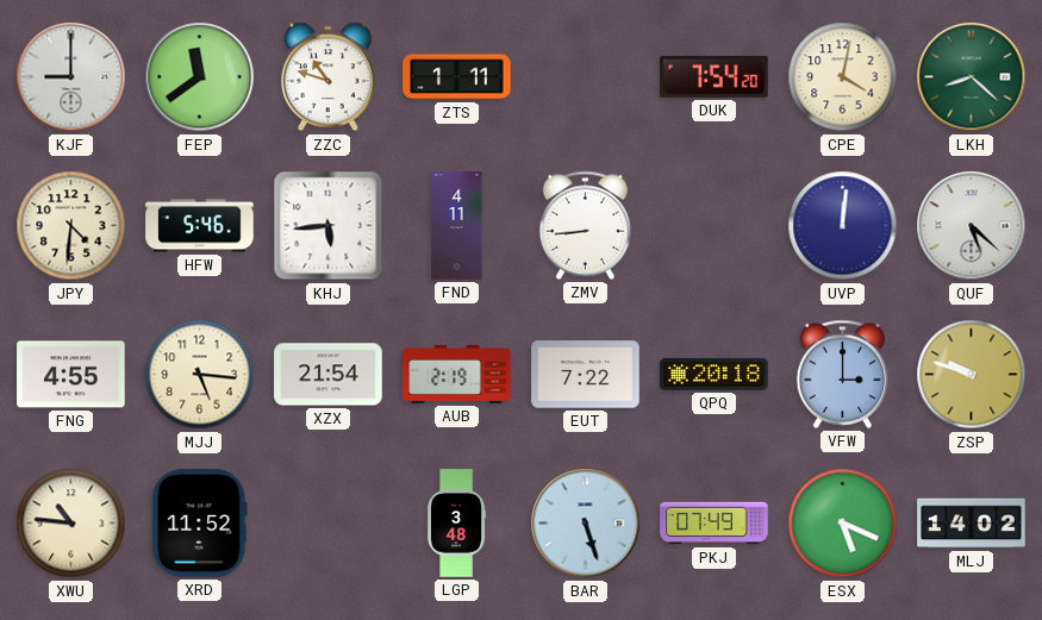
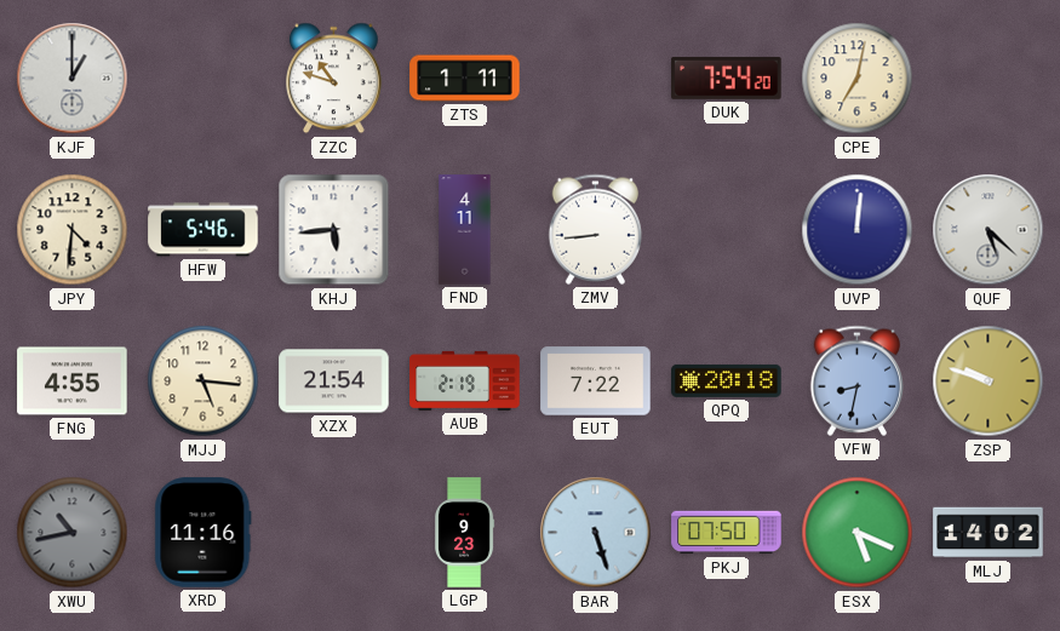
KJF: 9:00 -> 1:00 (73, 79)
FEP: 11:39 -> none (200, 77)
CPE: 4:02 -> 7:02 (858, 79)
LKH: 8:22 -> none (972, 77)
VFW: 3:00 -> 8:32 (858, 380)
XWU: 10:46 -> 10:43 (73, 533)
XWU dial: cream -> grey (73, 533)
XRD: 11:52 -> 11:16 (204, 533)
LGP: 3:48 -> 9:23 (464, 533)
PKJ: 07:49 -> 07:50 (727, 533)
